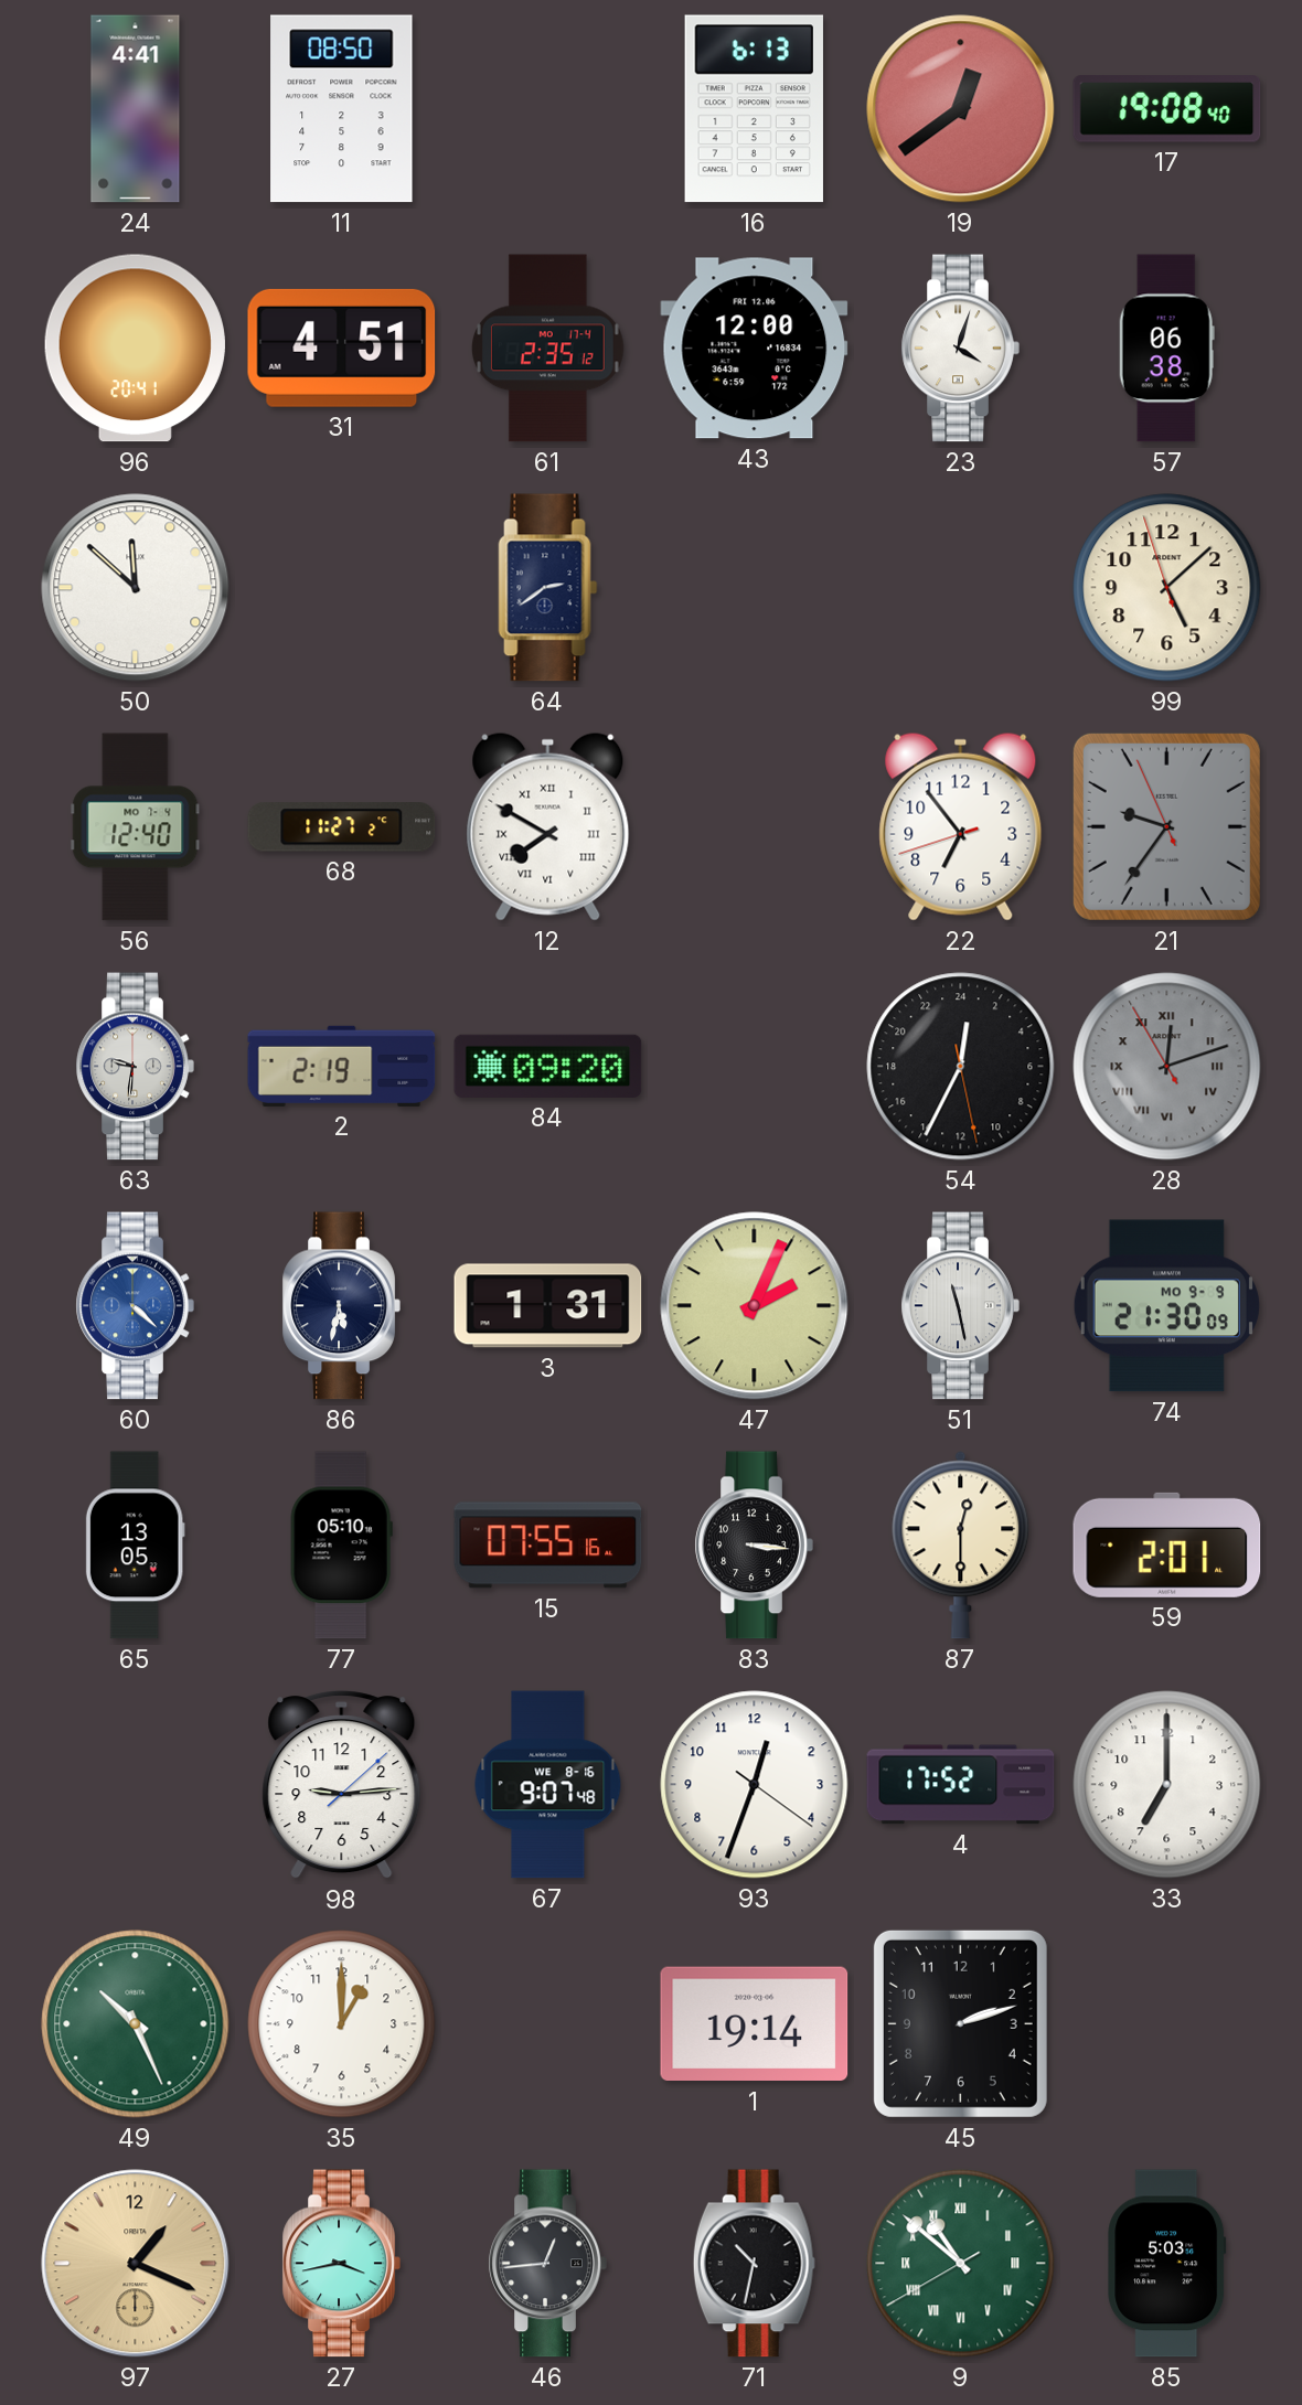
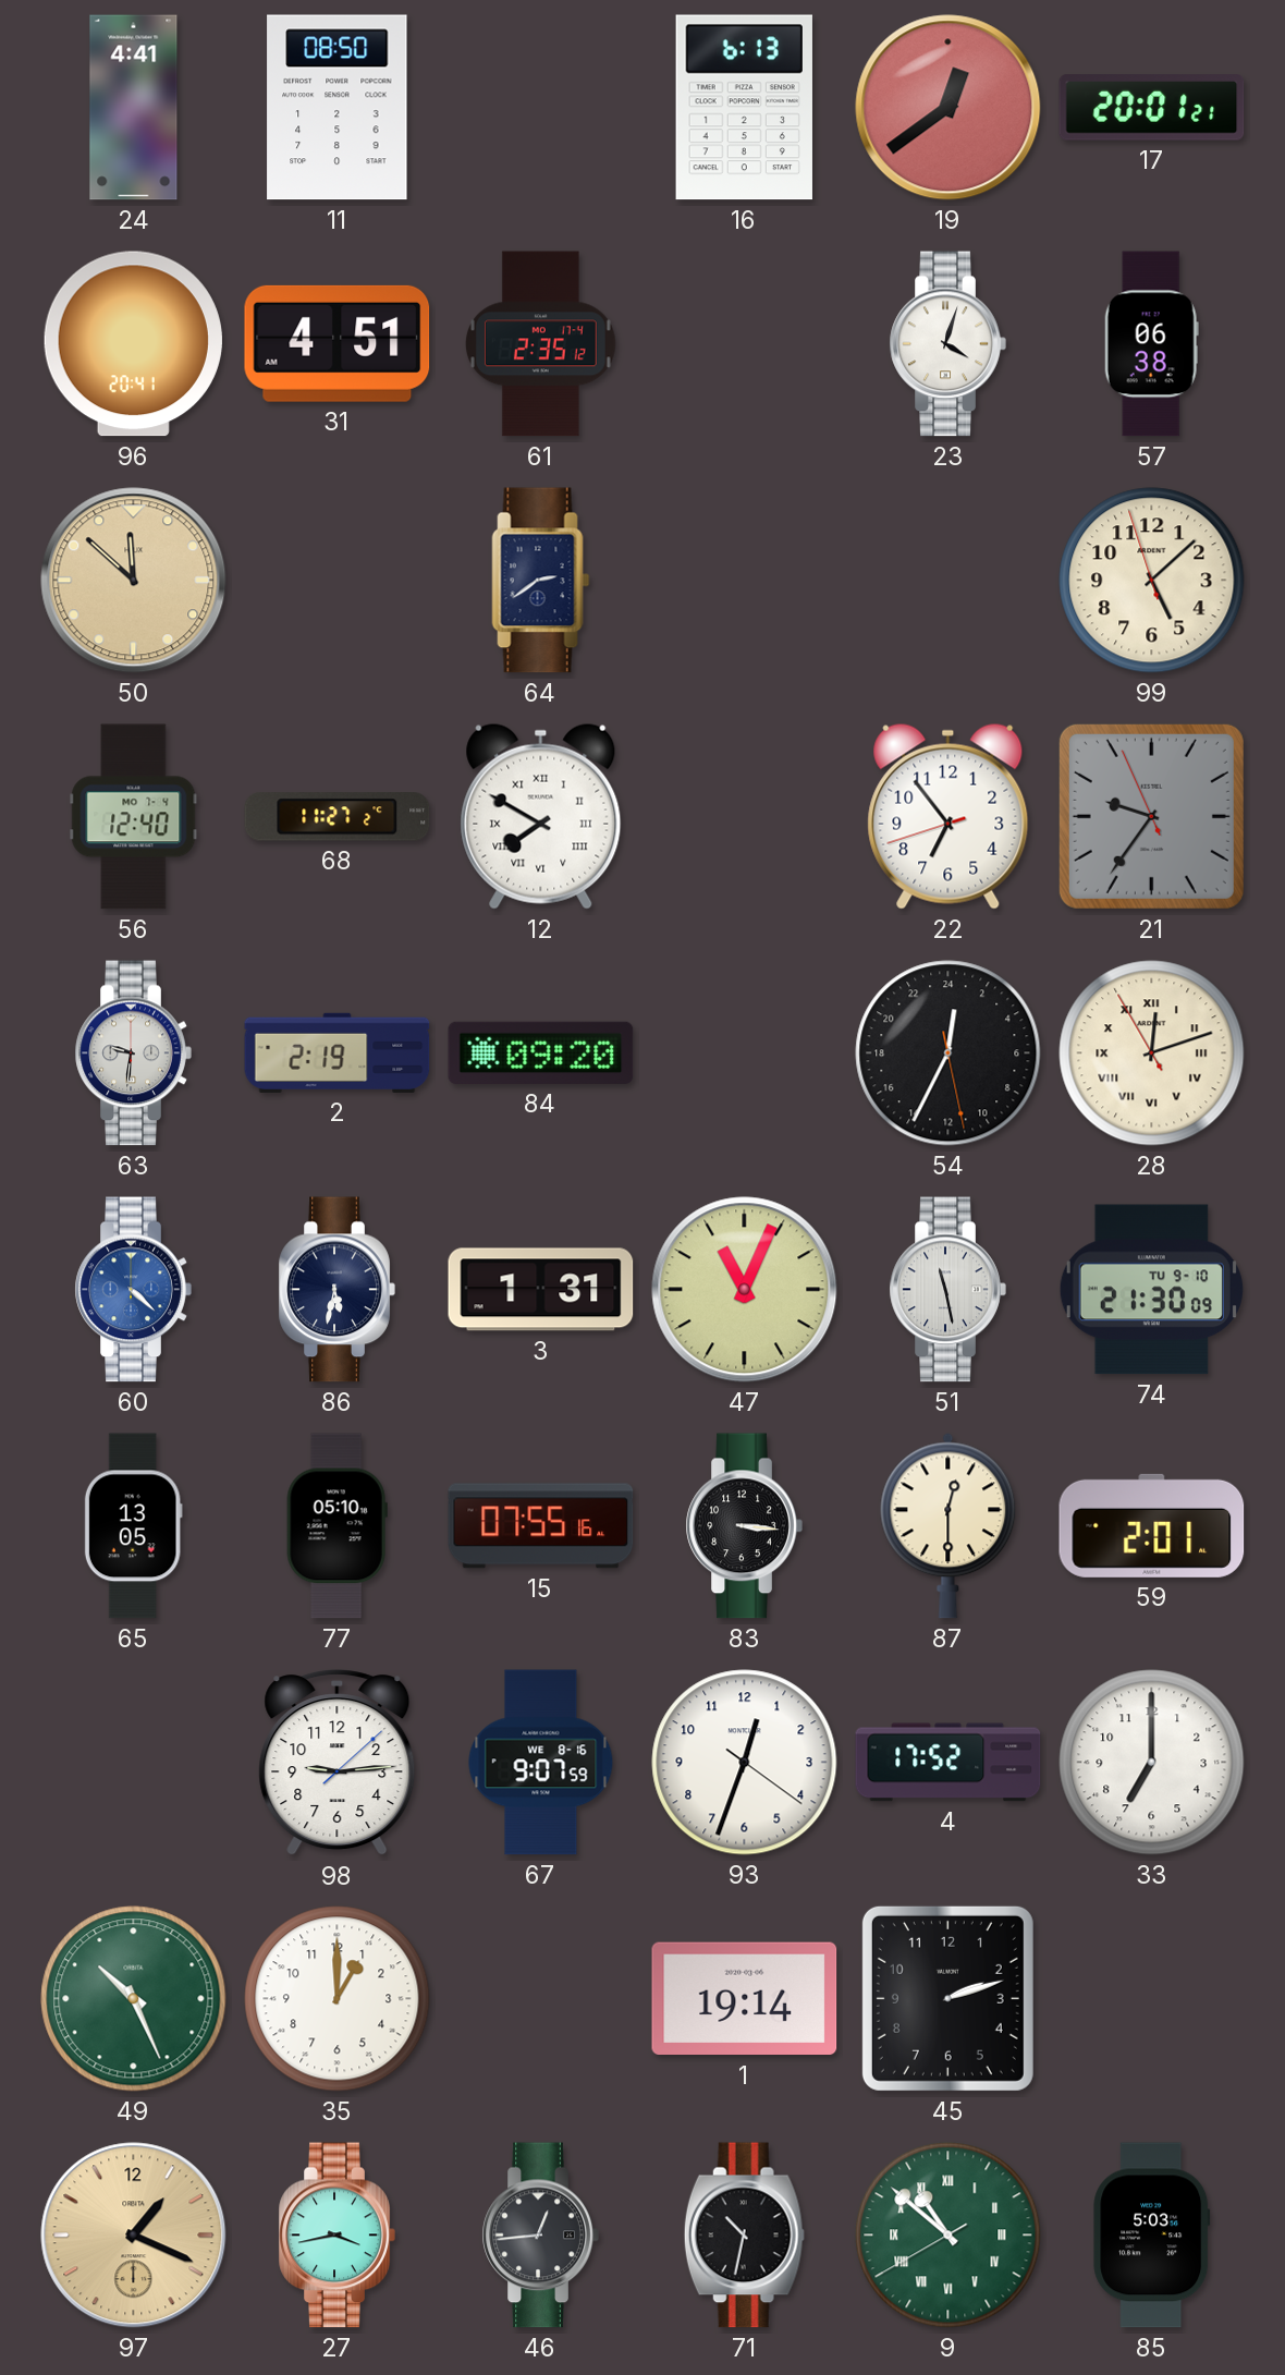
17: 19:08 -> 20:01 (1152, 108)
43: 12:00 -> none (755, 349)
50 dial: white -> champagne (134, 581)
28 dial: grey -> cream (1152, 1053)
47: 2:04 -> 11:04 (745, 1290)
74 date: MO 9-9 -> TU 9-10 (1151, 1290)
67: 9:07:48 -> 9:07:59 (541, 1763)
